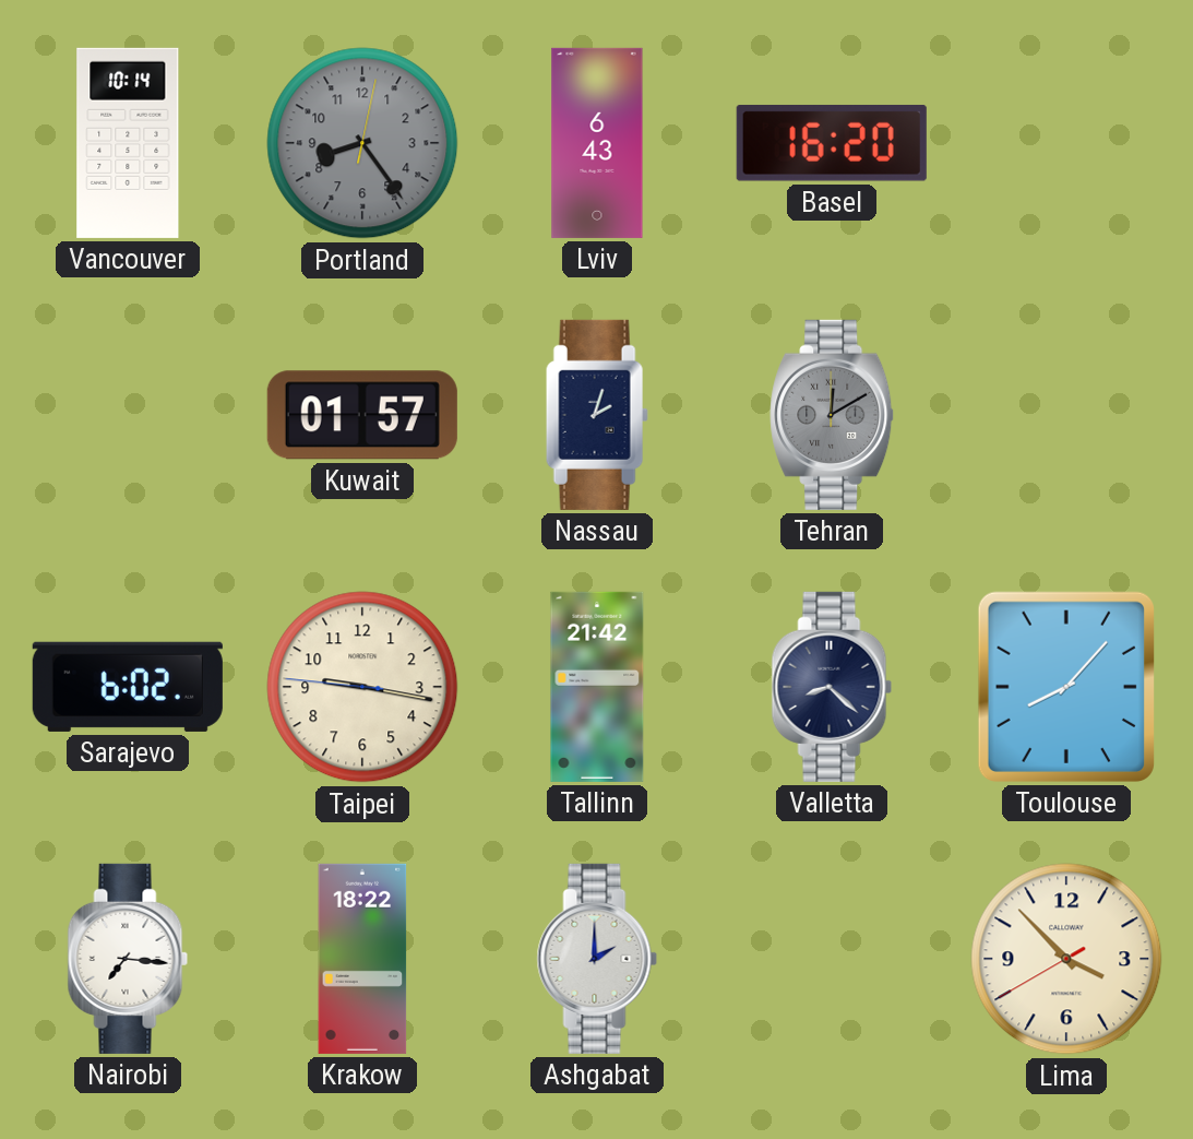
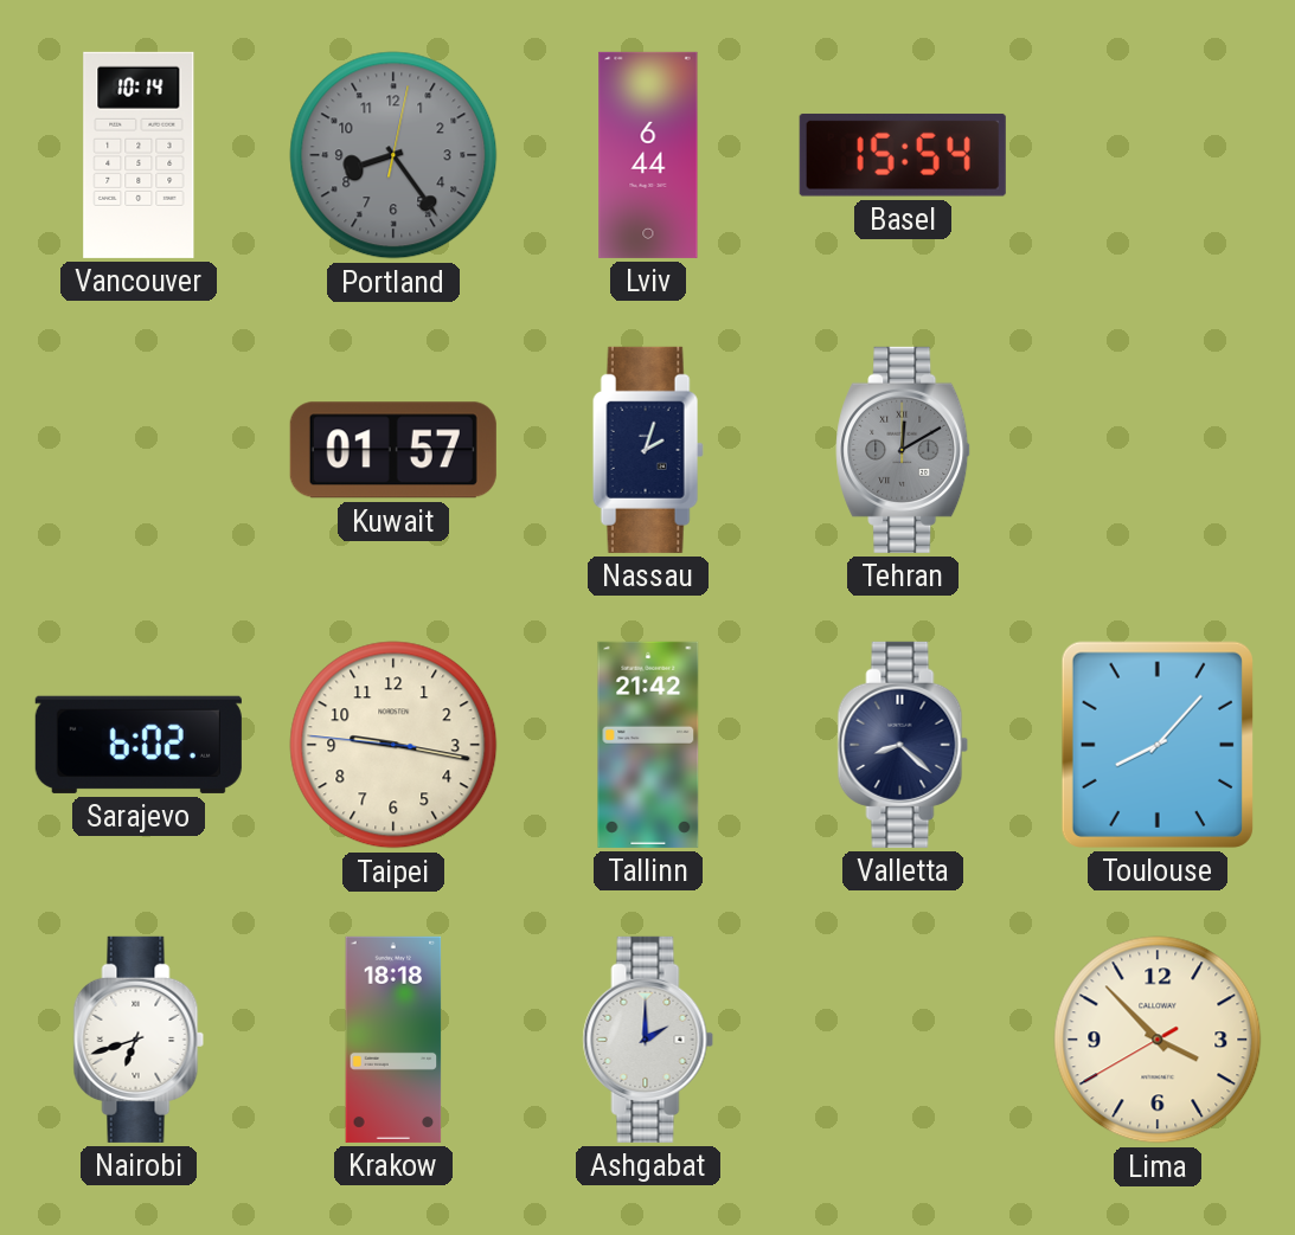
Lviv: 6:43 -> 6:44 (648, 155)
Basel: 16:20 -> 15:54 (903, 155)
Nairobi: 7:16 -> 6:42 (139, 1040)
Krakow: 18:22 -> 18:18 (393, 1040)
